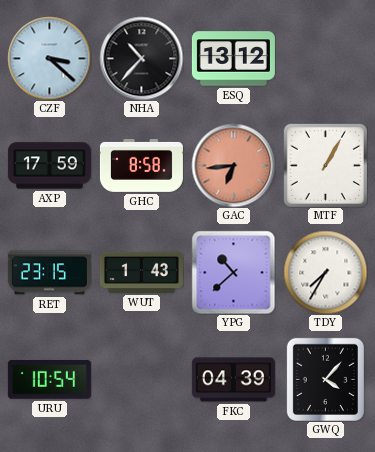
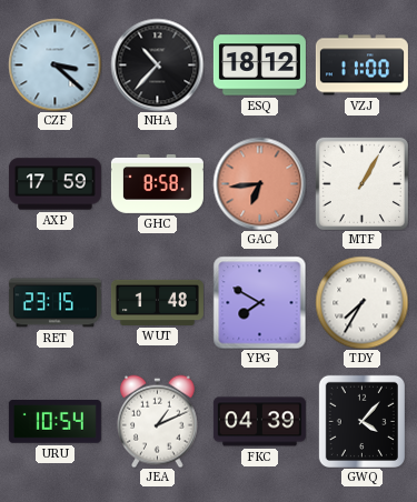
ESQ: 13:12 -> 18:12 (259, 66)
VZJ: none -> 11:00 (361, 66)
WUT: 1:43 -> 1:48 (157, 302)
YPG: 10:38 -> 7:50 (259, 302)
JEA: none -> 1:11 (158, 421)
